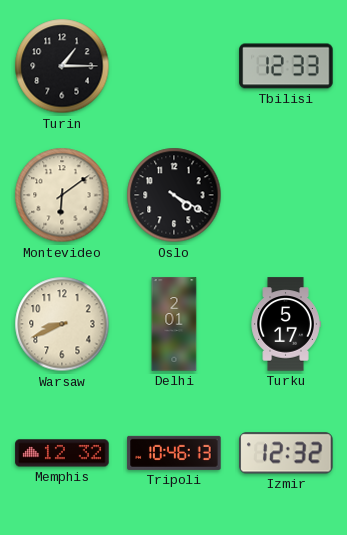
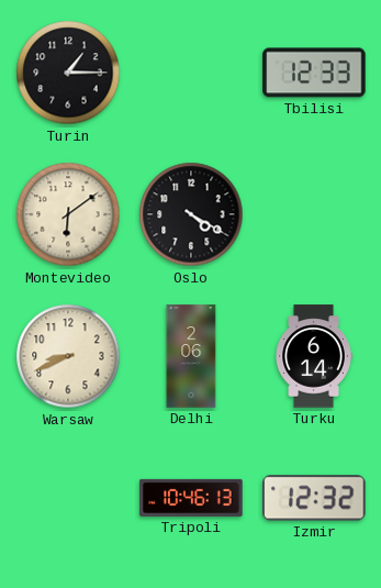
Delhi: 2:01 -> 2:06 (191, 356)
Turku: 5:17 -> 6:14 (314, 356)
Memphis: 12:32 -> none (62, 453)
